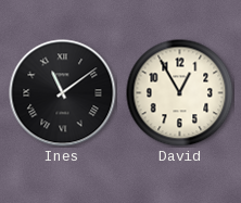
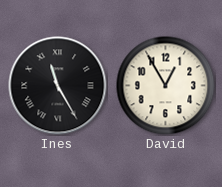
Ines: 11:09 -> 11:25 (58, 86)
